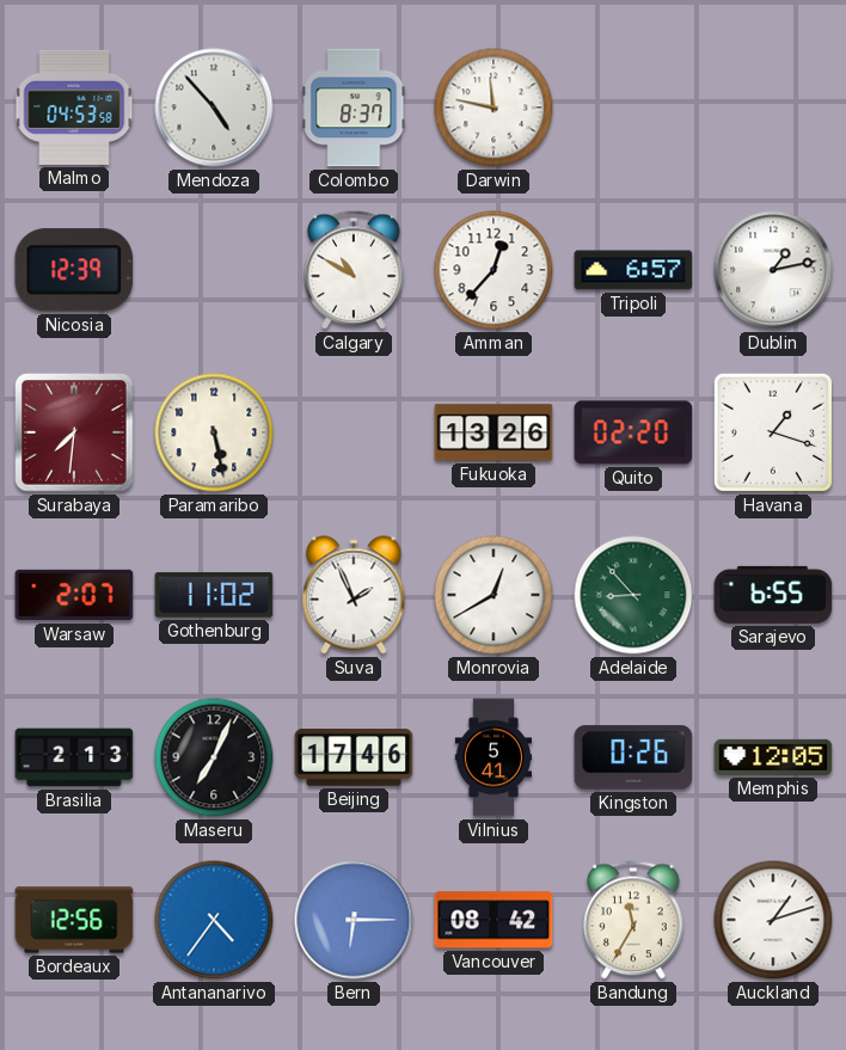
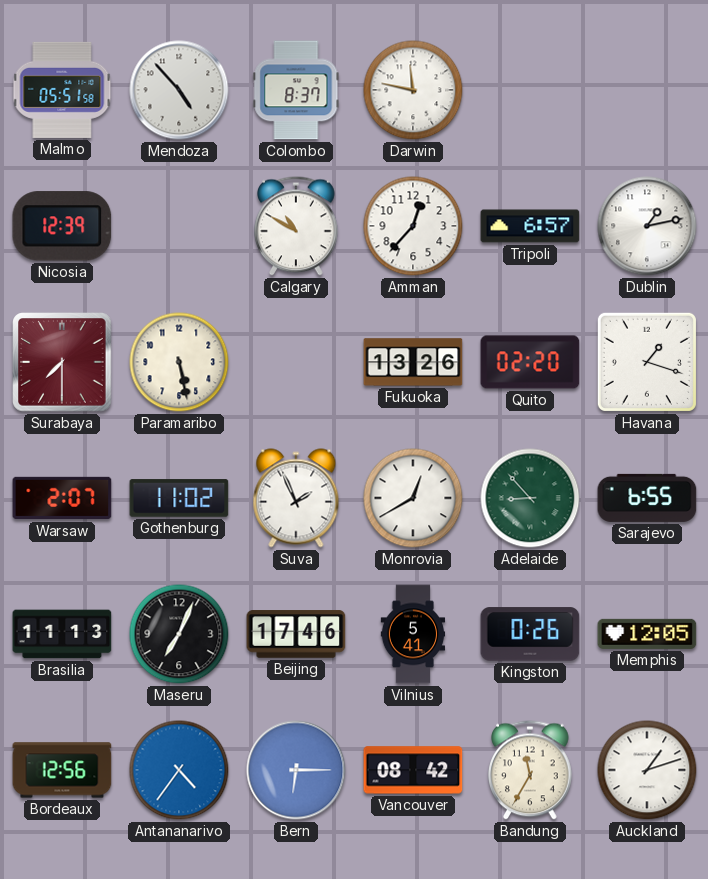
Malmo: 04:53 -> 05:51 (62, 90)
Surabaya: 7:31 -> 7:30 (62, 362)
Brasilia: 2:13 -> 11:13 (62, 634)
